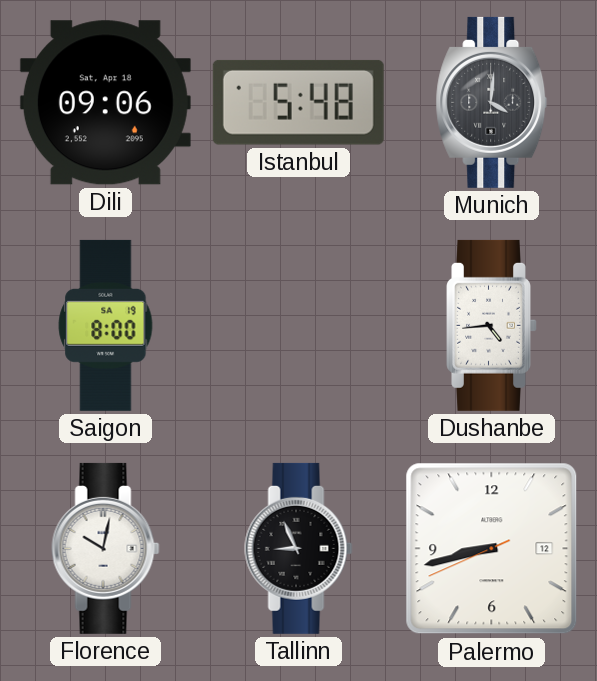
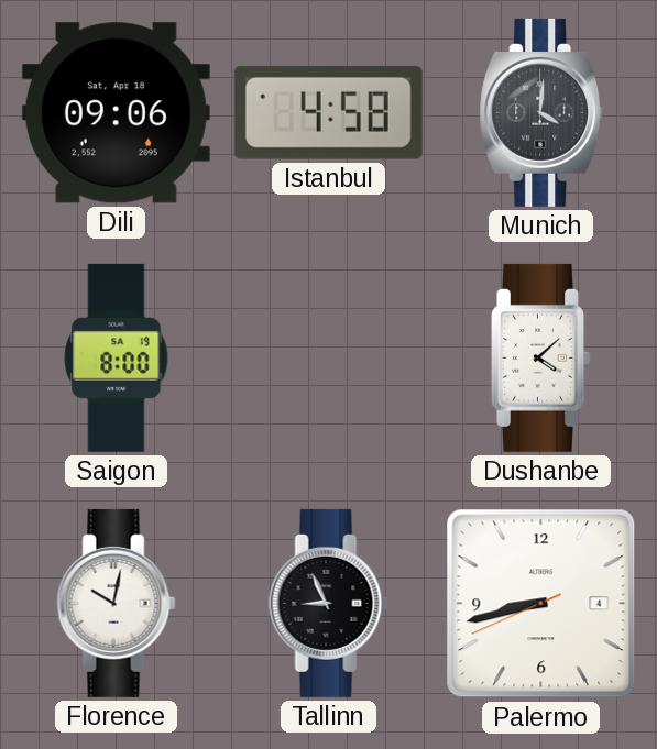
Istanbul: 5:48 -> 4:58 (328, 112)
Dushanbe: 4:44 -> 4:08 (541, 357)
Palermo date: 12 -> 4 (541, 604)
